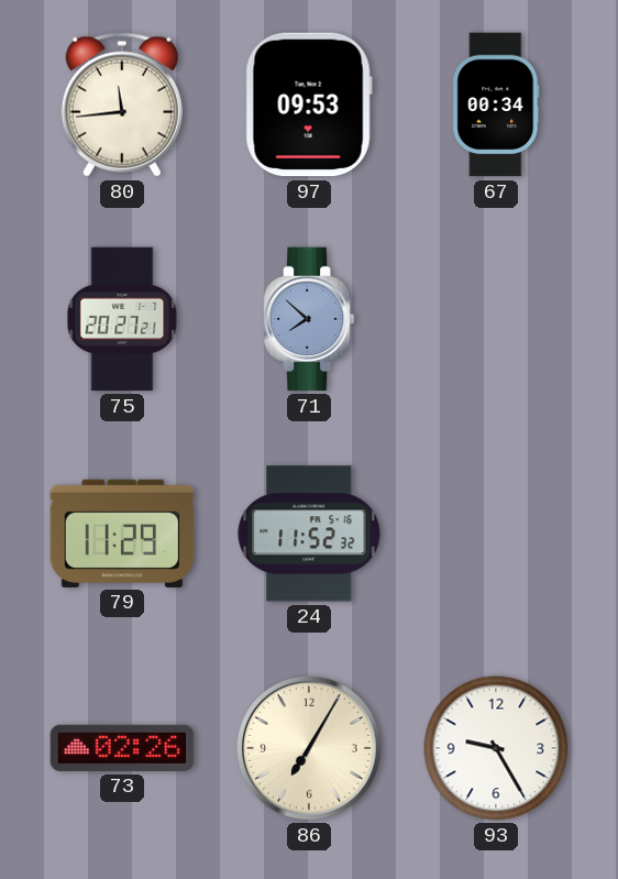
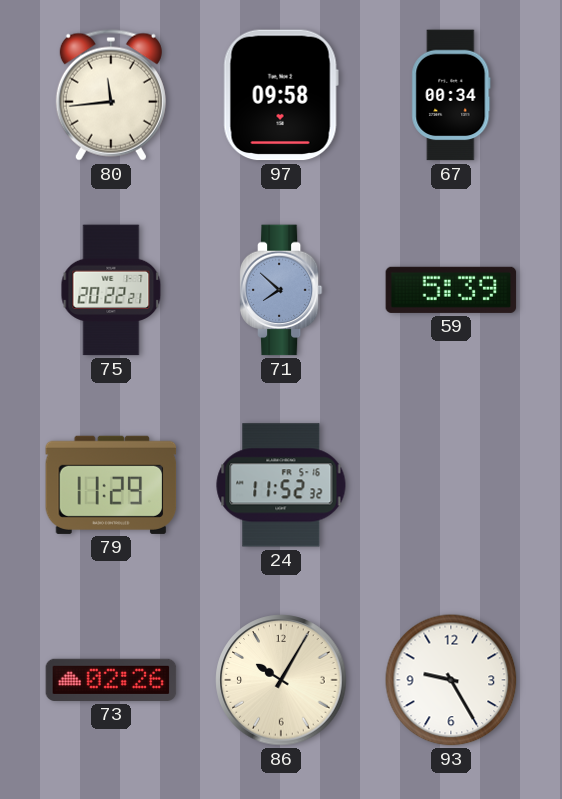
97: 09:53 -> 09:58 (281, 95)
75: 20:27 -> 20:22 (111, 290)
59: none -> 5:39 (451, 290)
86: 7:05 -> 10:05 (281, 680)
